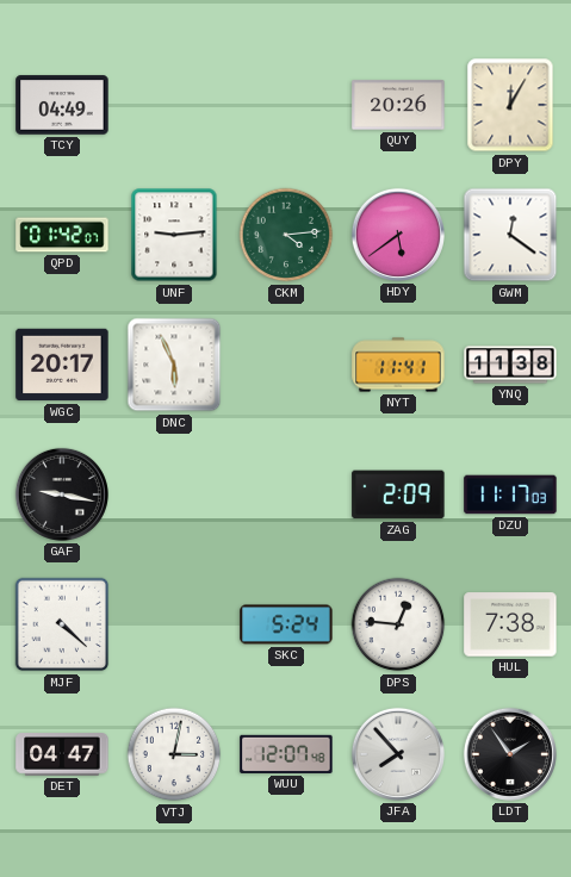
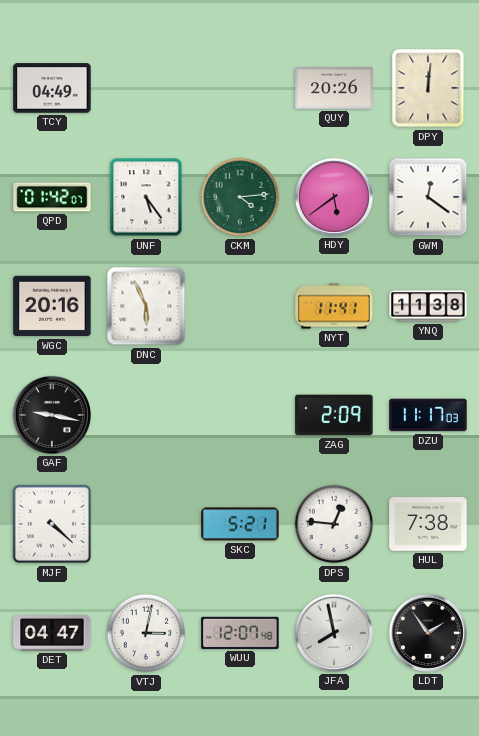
DPY: 12:05 -> 12:01 (428, 88)
UNF: 9:14 -> 5:24 (146, 197)
WGC: 20:17 -> 20:16 (52, 306)
SKC: 5:24 -> 5:21 (240, 524)
JFA: 7:53 -> 7:58 (334, 633)
